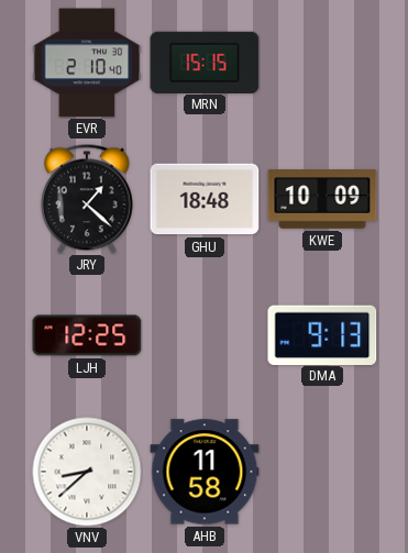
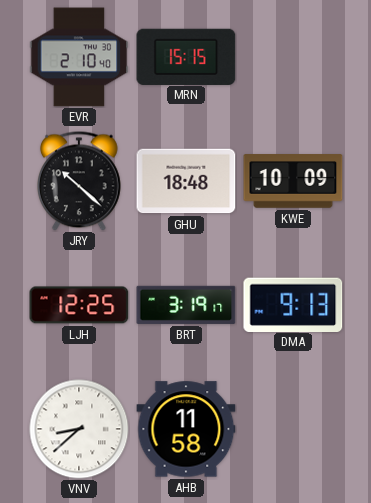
JRY: 1:22 -> 10:22 (80, 181)
BRT: none -> 3:19 (186, 305)
